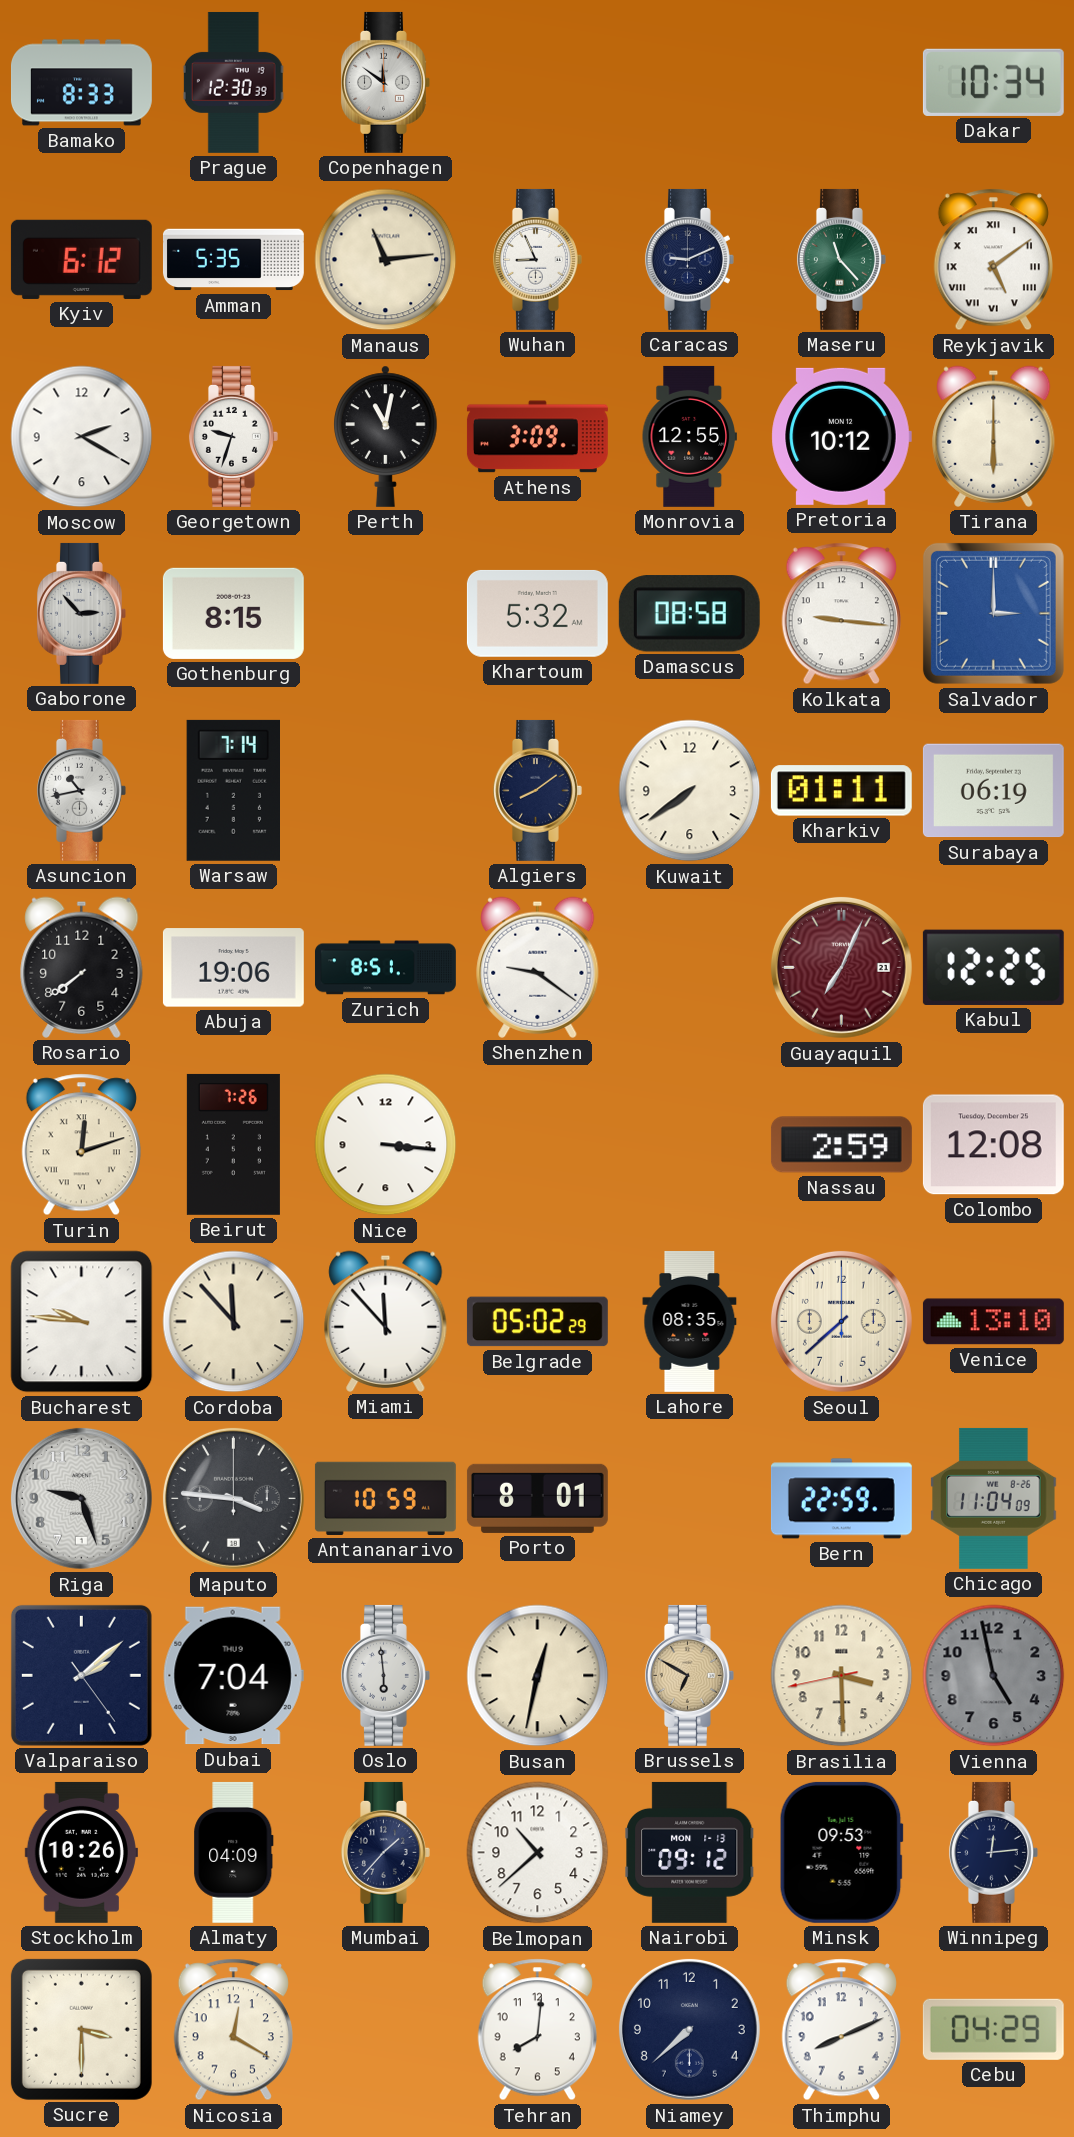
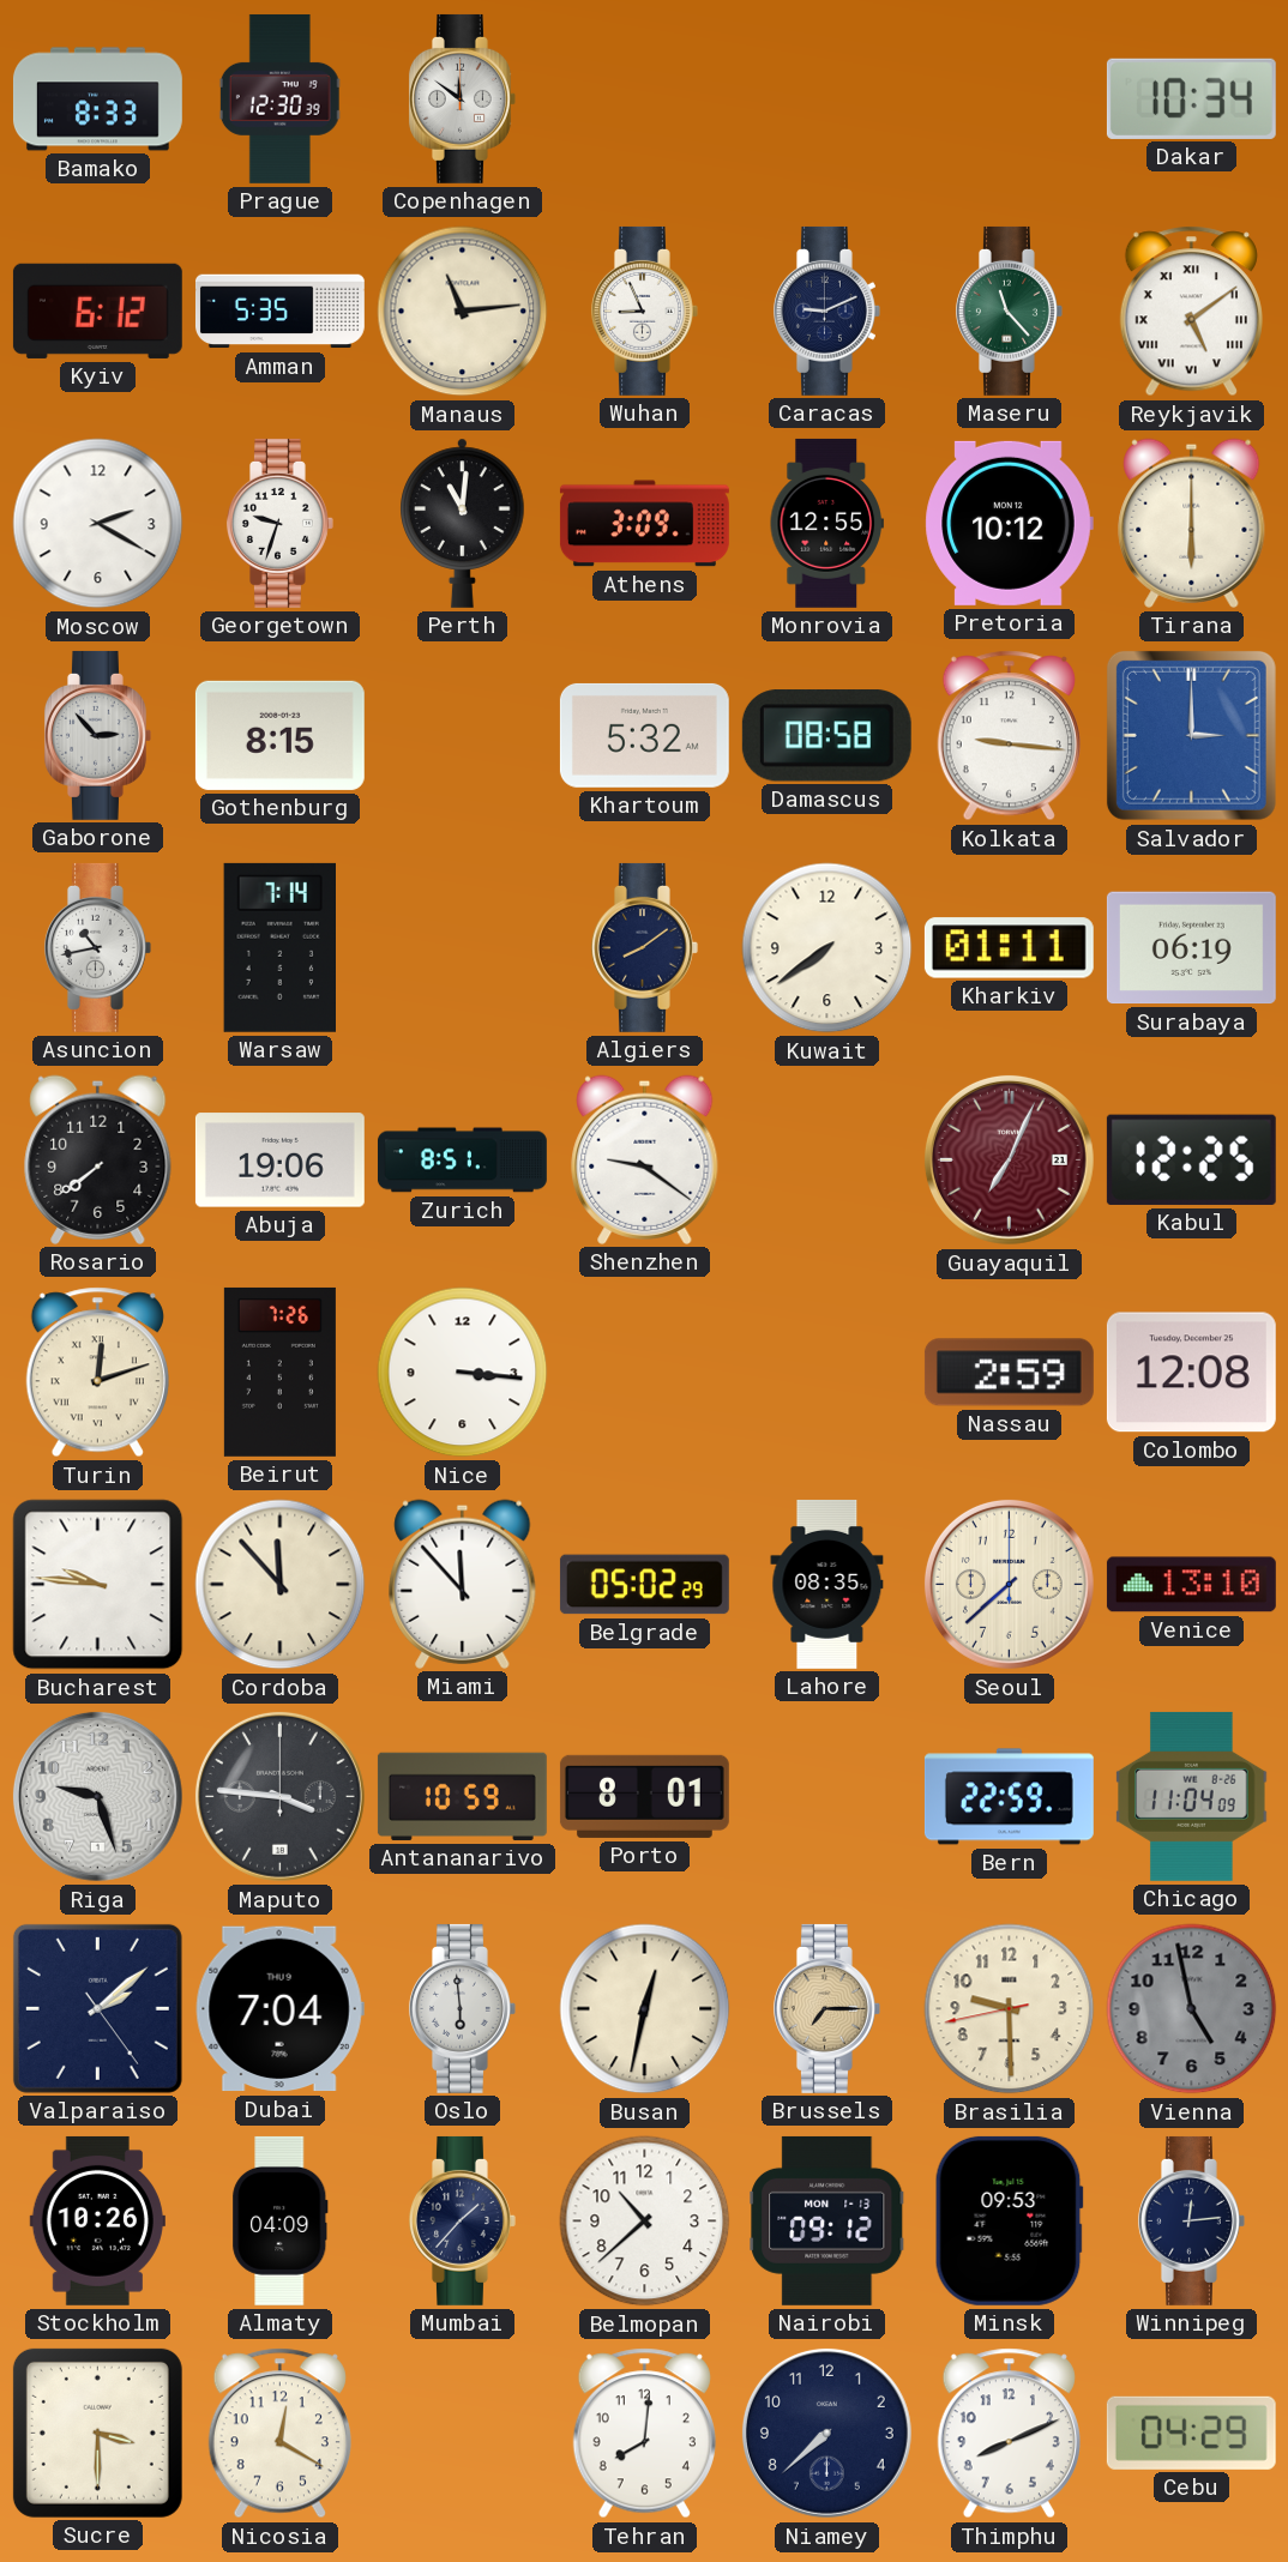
Perth: 11:02 -> 11:01 (463, 523)
Brussels: 6:50 -> 7:15 (827, 2008)
Brasilia: 3:29 -> 9:29 (1010, 2009)
